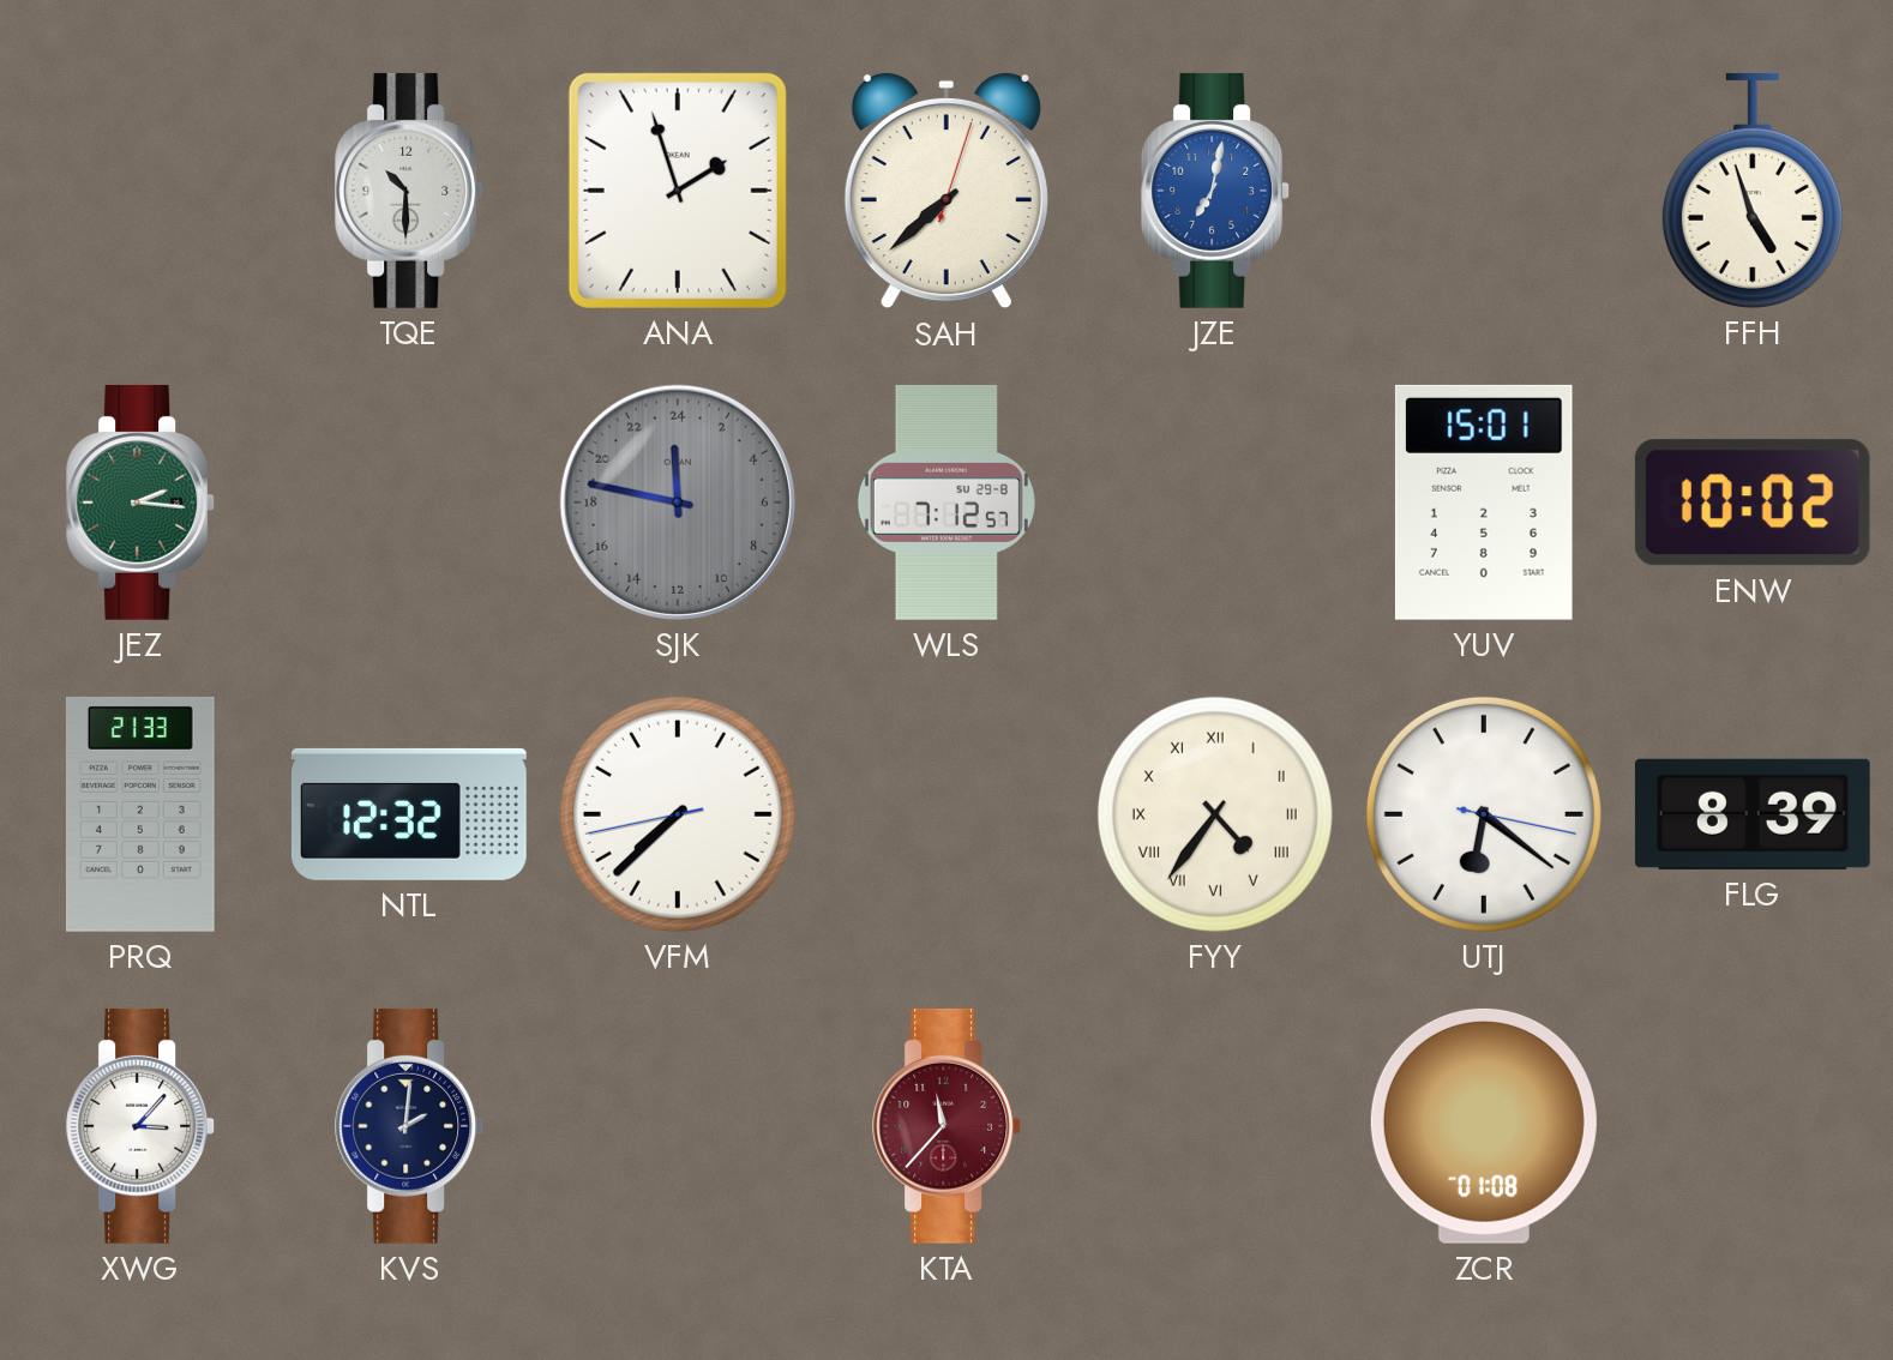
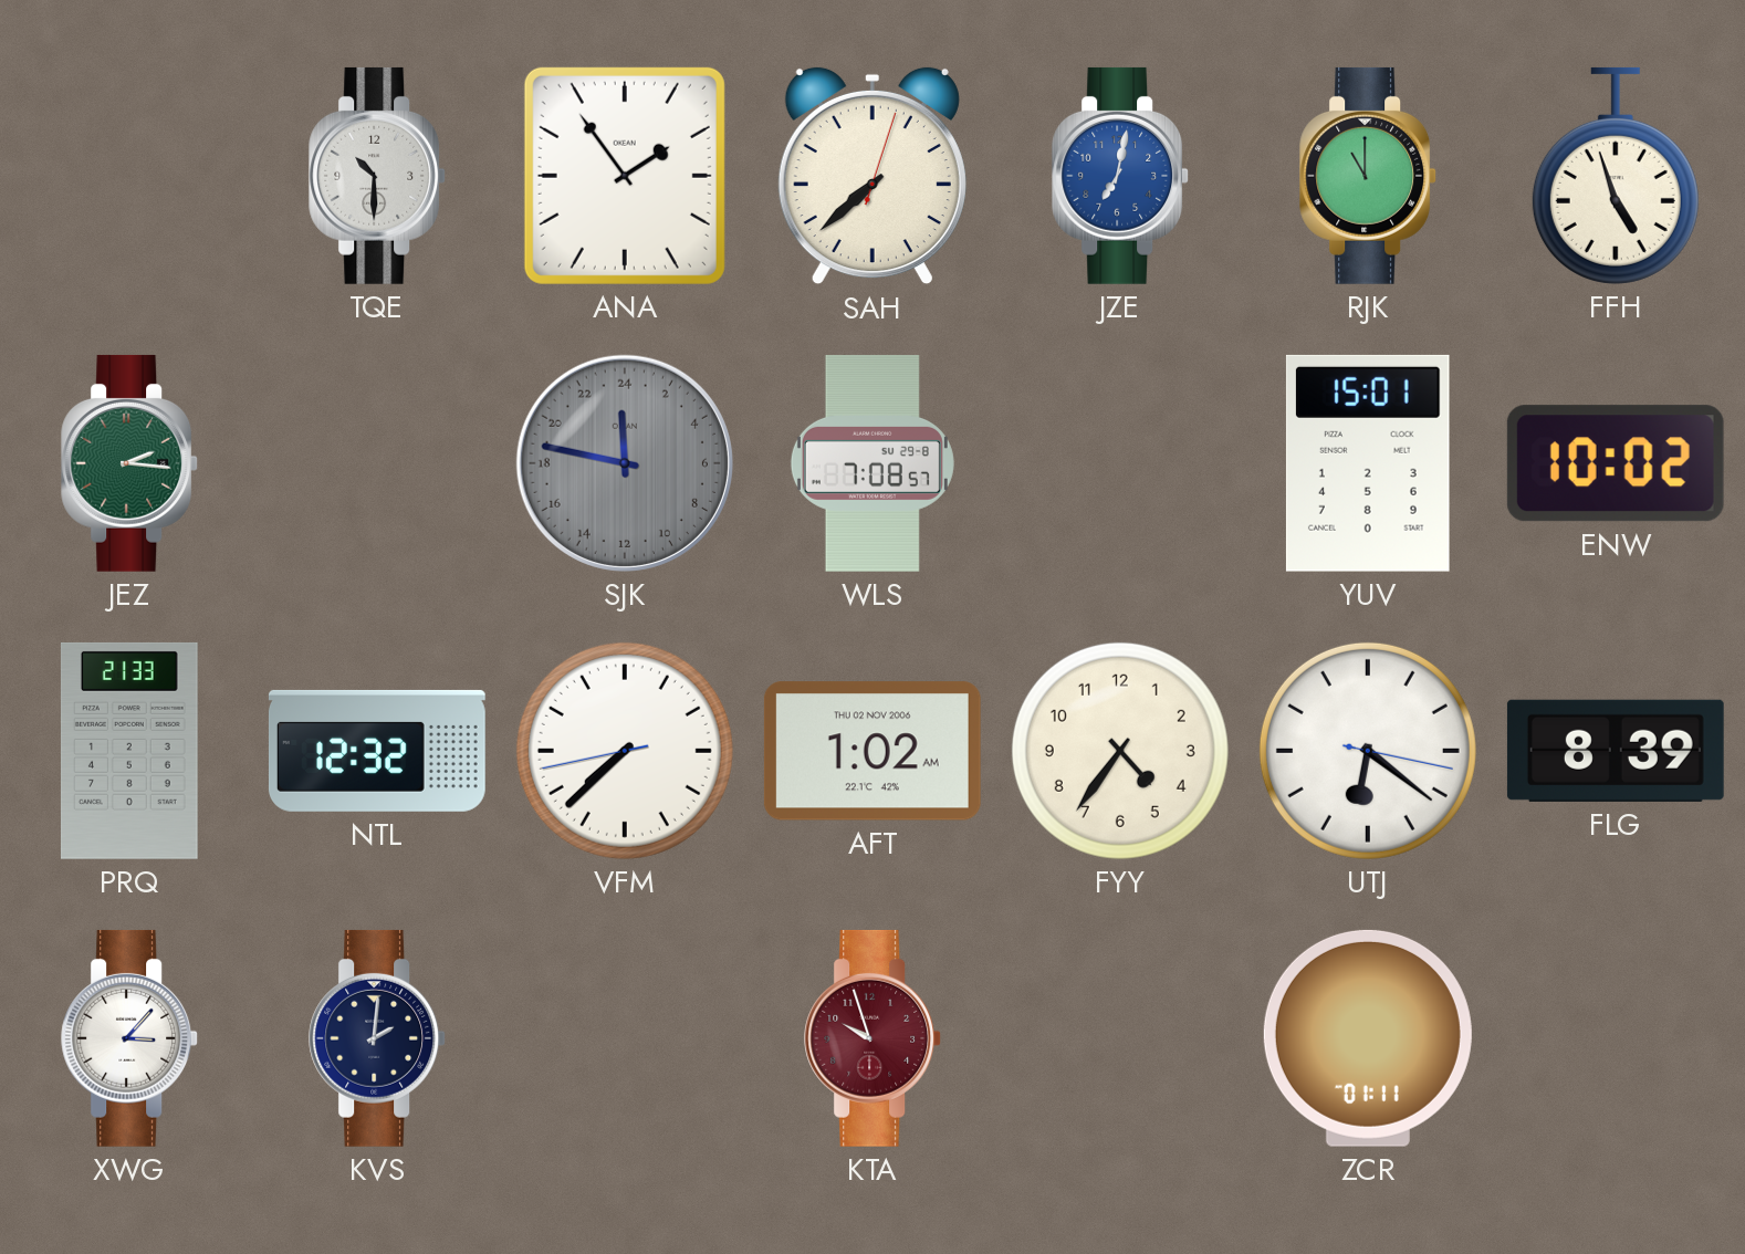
ANA: 1:57 -> 1:54 (625, 176)
RJK: none -> 11:00 (1369, 176)
WLS: 7:12 -> 7:08 (872, 463)
AFT: none -> 1:02 (872, 751)
FYY numerals: Roman -> Arabic (1120, 751)
KTA: 11:37 -> 9:57 (874, 1038)
ZCR: 01:08 -> 01:11 (1368, 1038)
